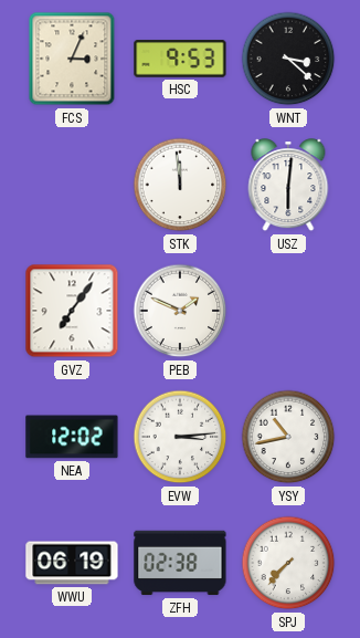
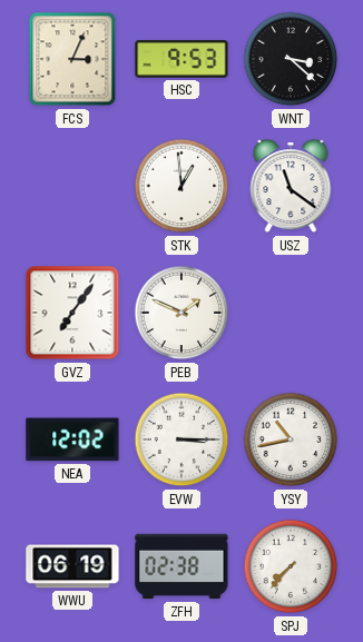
STK: 11:59 -> 12:59 (181, 186)
USZ: 6:01 -> 11:21 (291, 187)
EVW: 3:14 -> 3:15 (181, 439)
